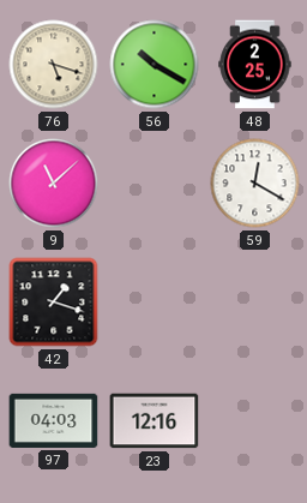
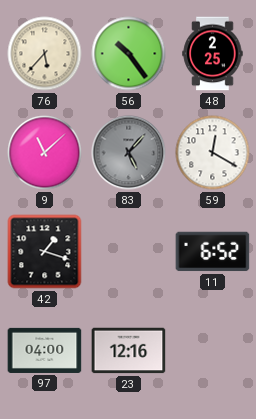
76: 5:18 -> 5:37 (45, 54)
56: 10:20 -> 10:24 (129, 54)
83: none -> 5:07 (129, 153)
11: none -> 6:52 (213, 252)
97: 04:03 -> 04:00 (45, 350)
